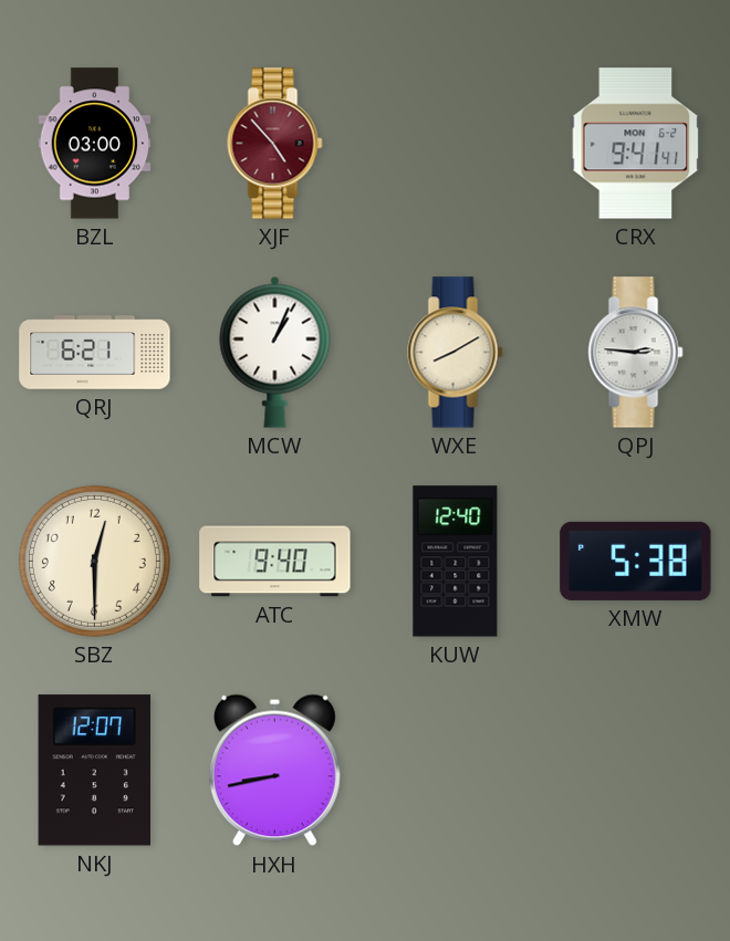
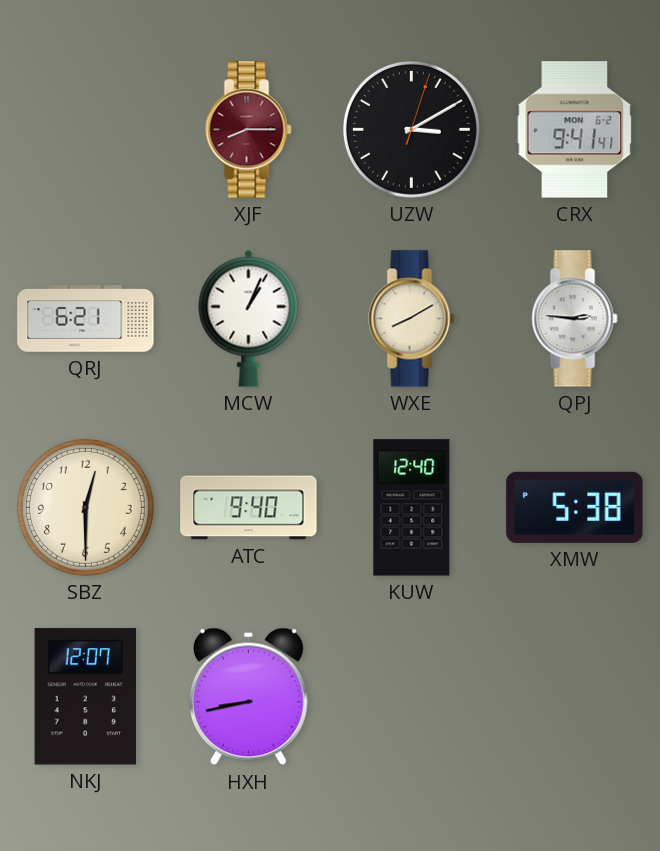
BZL: 03:00 -> none (95, 144)
XJF: 4:53 -> 8:15 (249, 130)
UZW: none -> 3:10 (411, 129)
